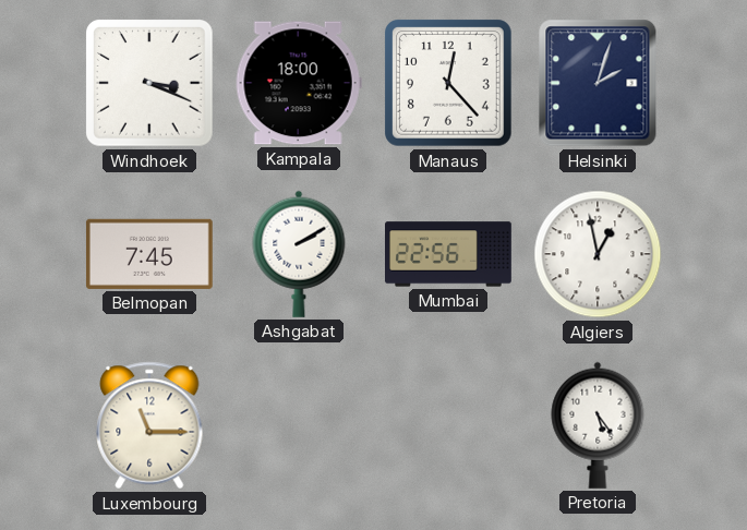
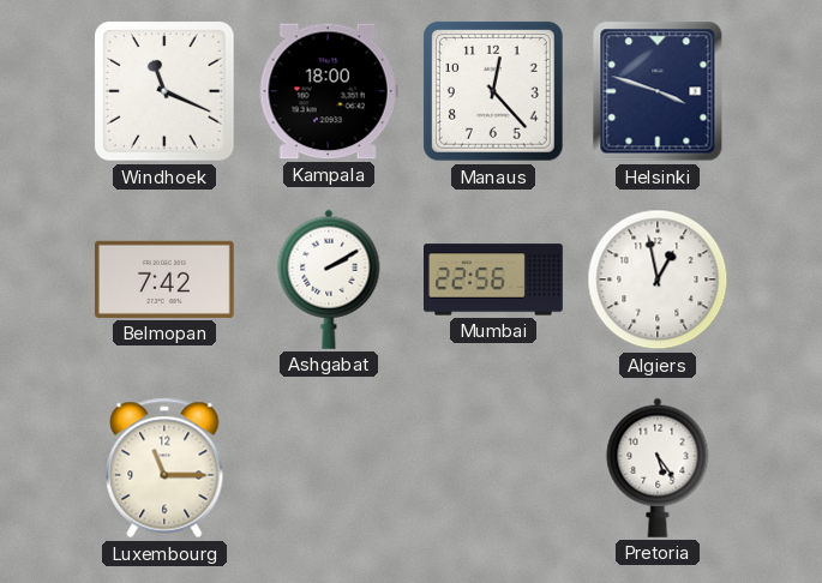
Windhoek: 3:19 -> 11:19 (166, 92)
Helsinki: 2:03 -> 3:48 (658, 91)
Belmopan: 7:45 -> 7:42 (164, 280)
